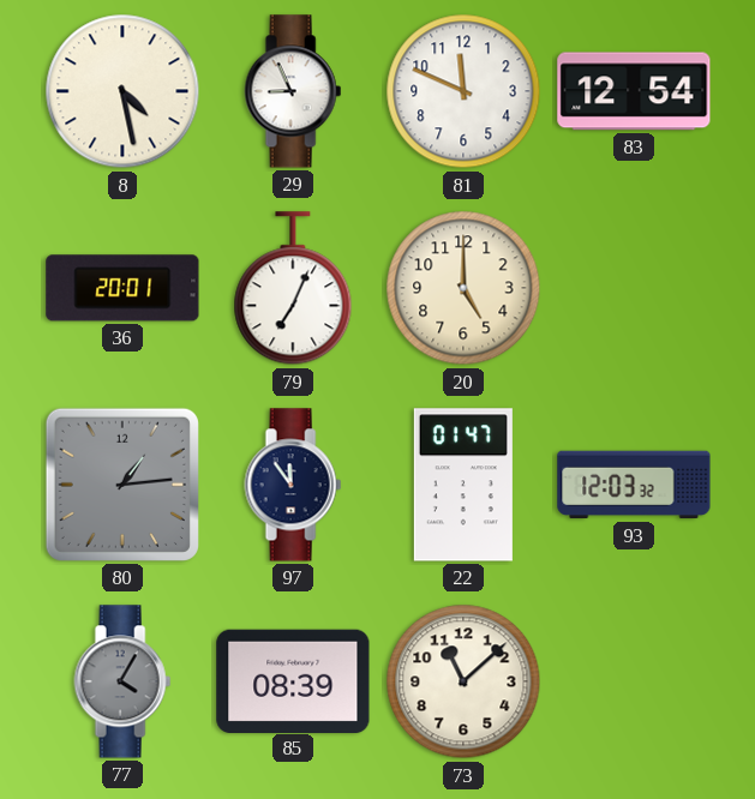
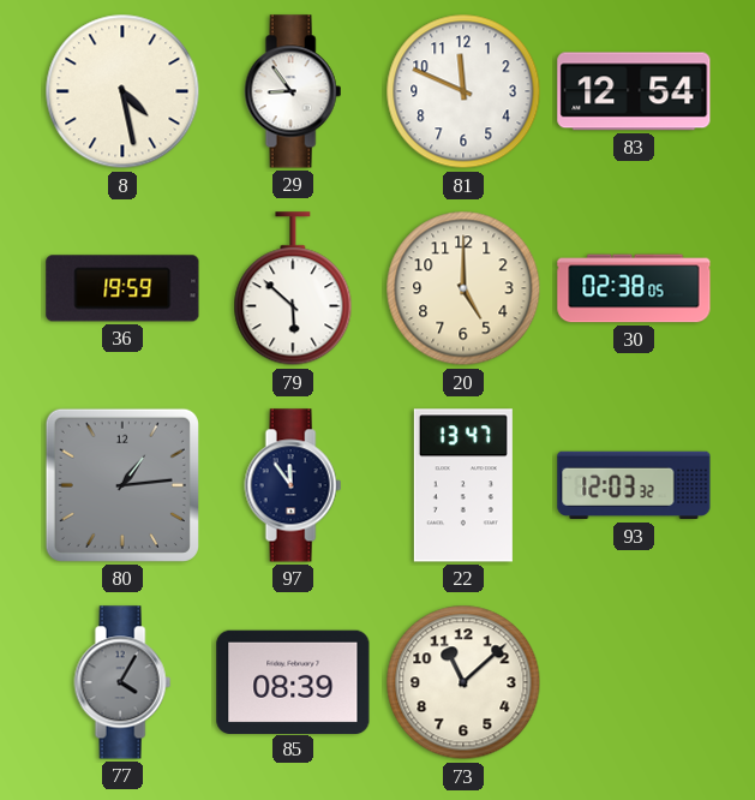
29: 8:56 -> 8:54 (293, 91)
36: 20:01 -> 19:59 (122, 288)
79: 7:04 -> 5:52 (293, 289)
30: none -> 02:38 (634, 288)
22: 01:47 -> 13:47 (463, 485)
